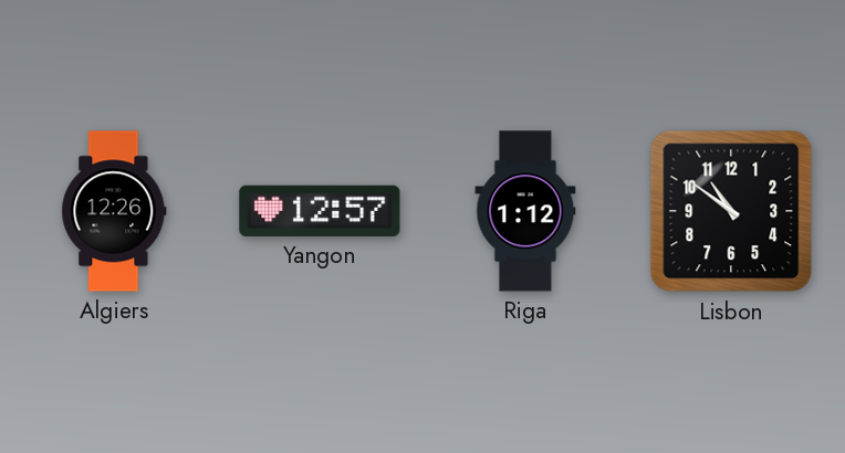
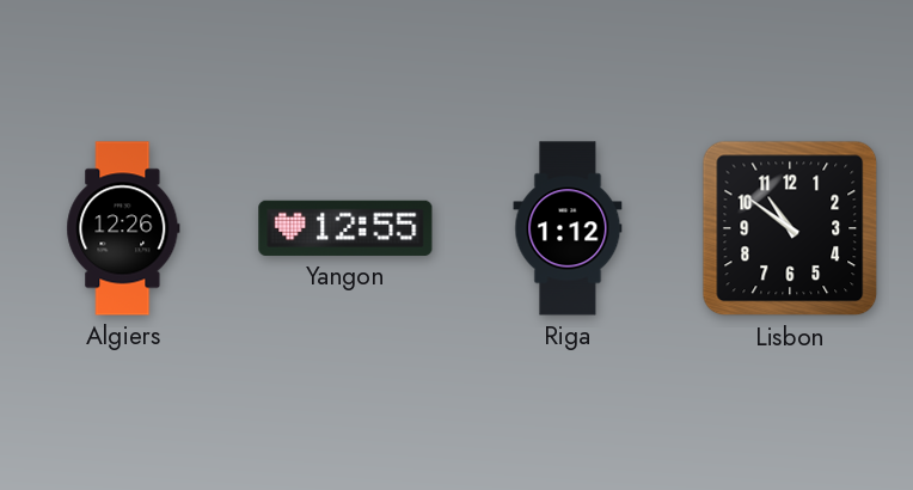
Yangon: 12:57 -> 12:55 (345, 228)
